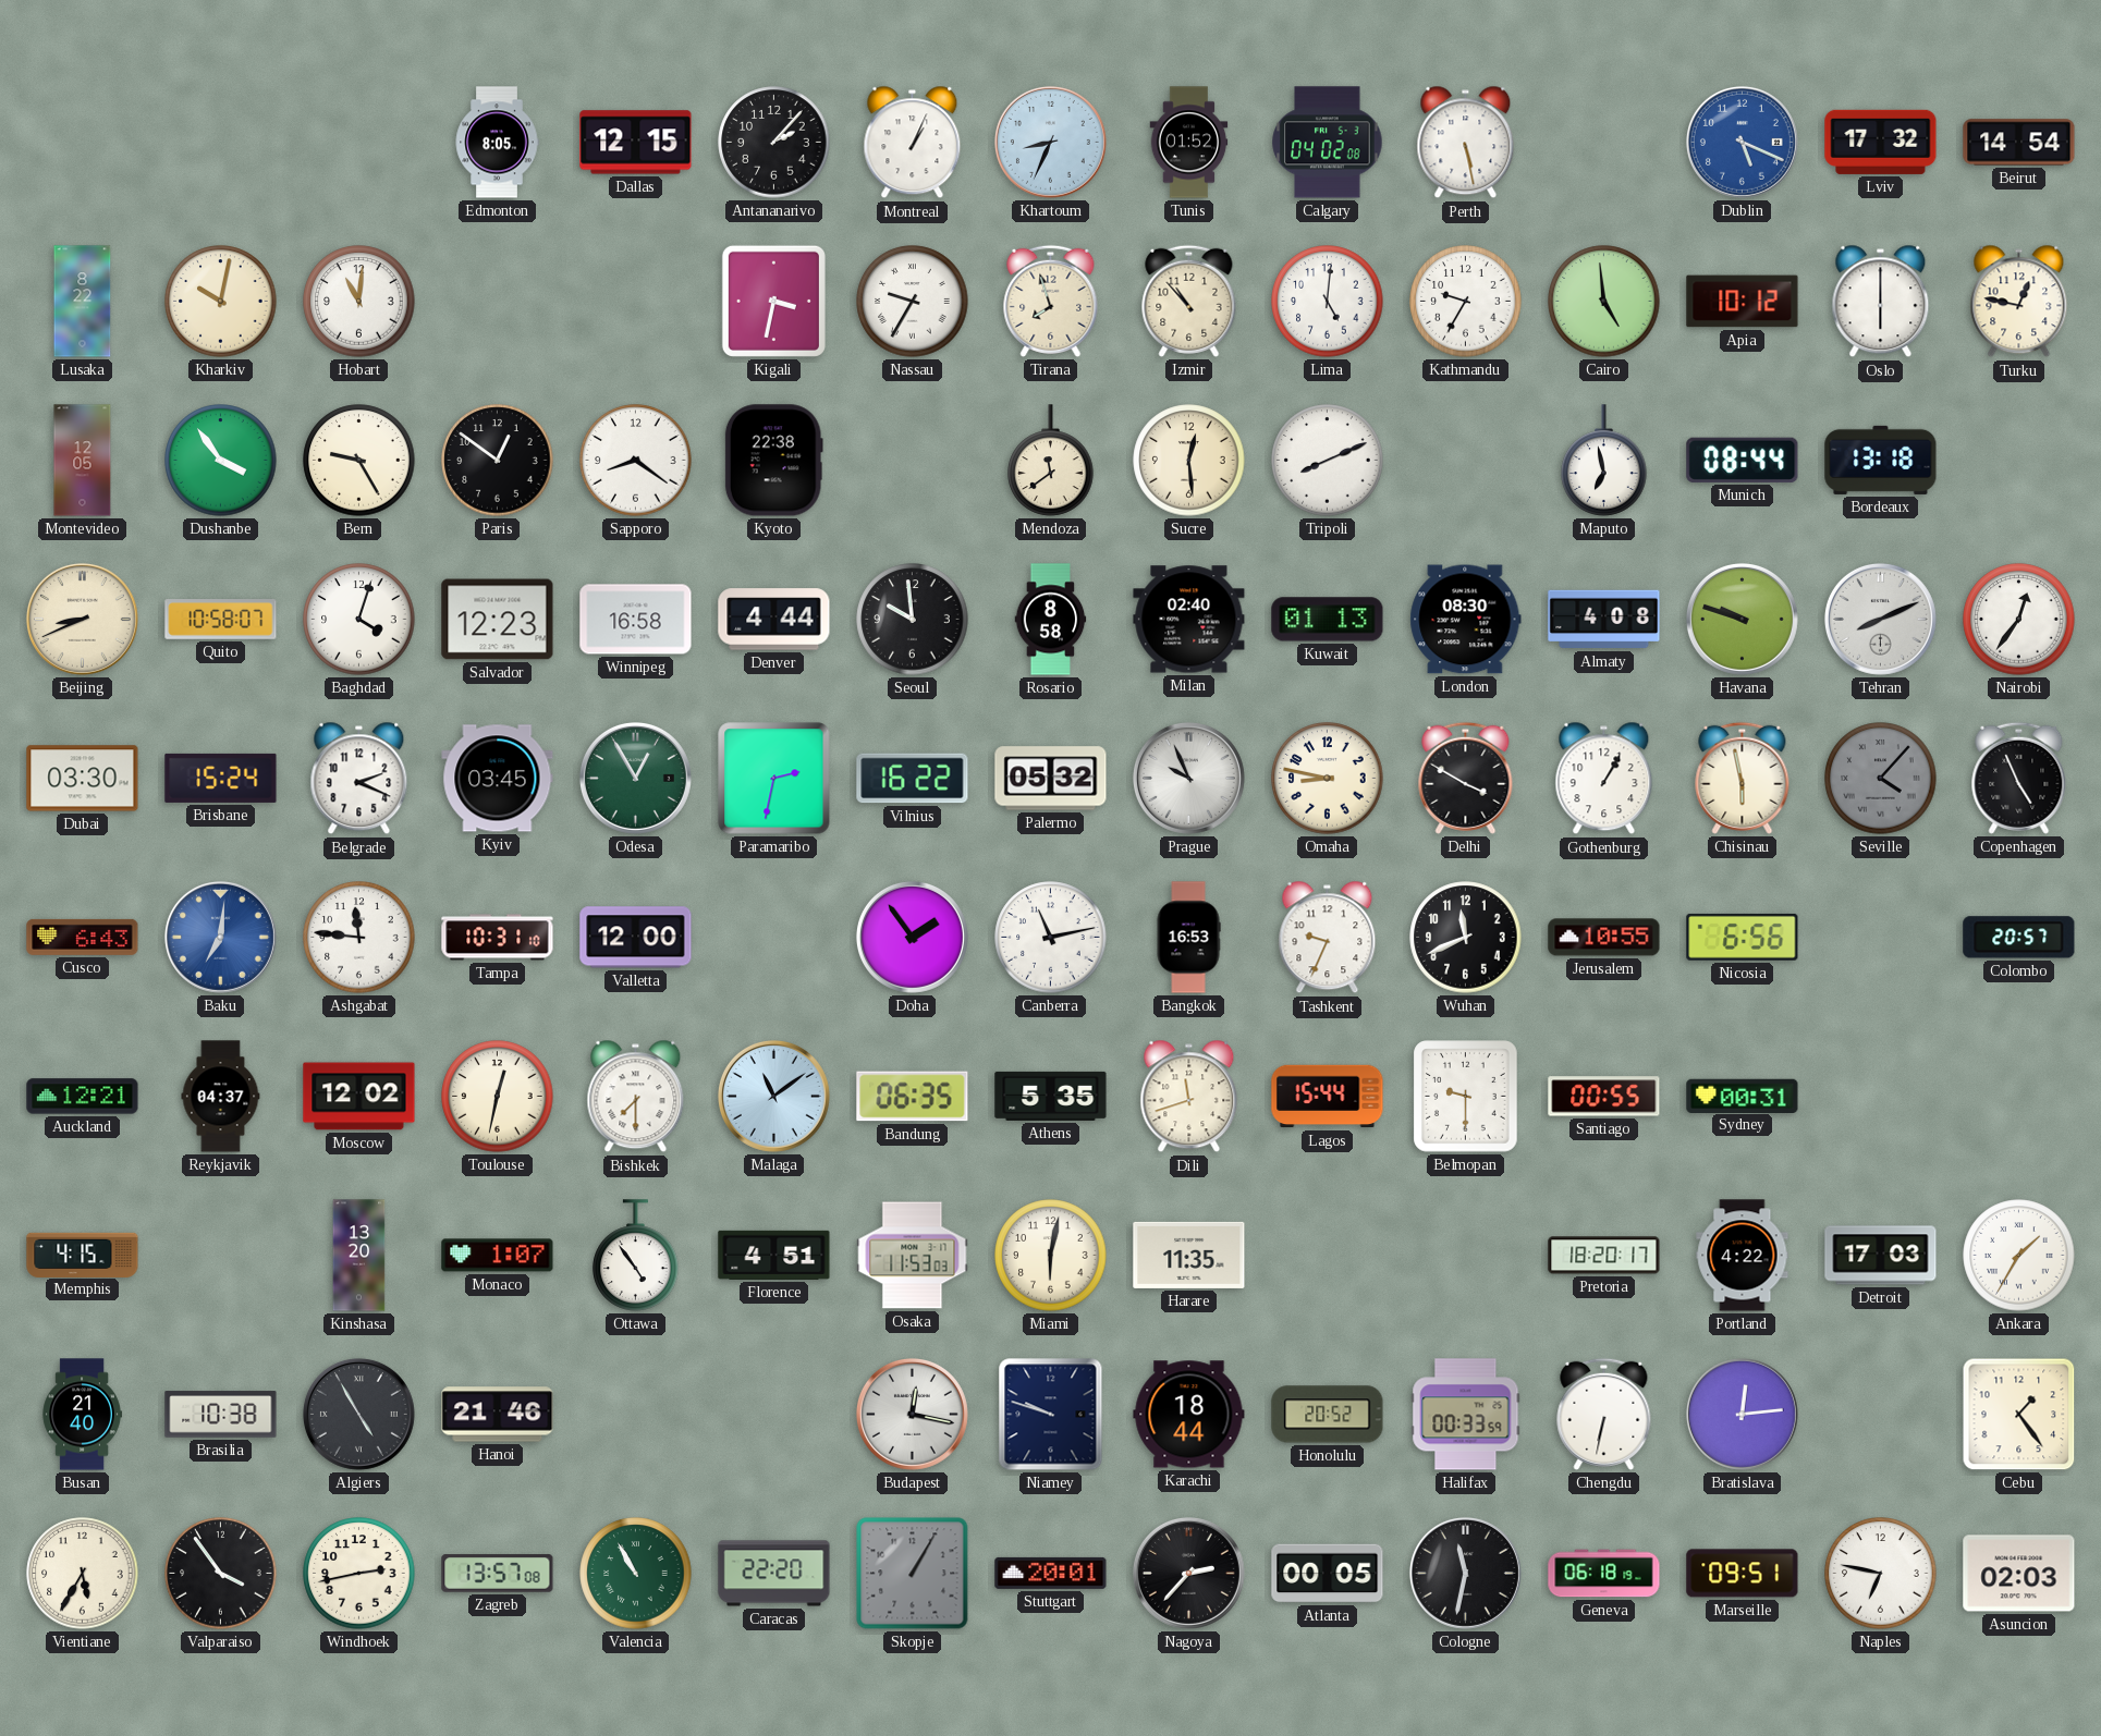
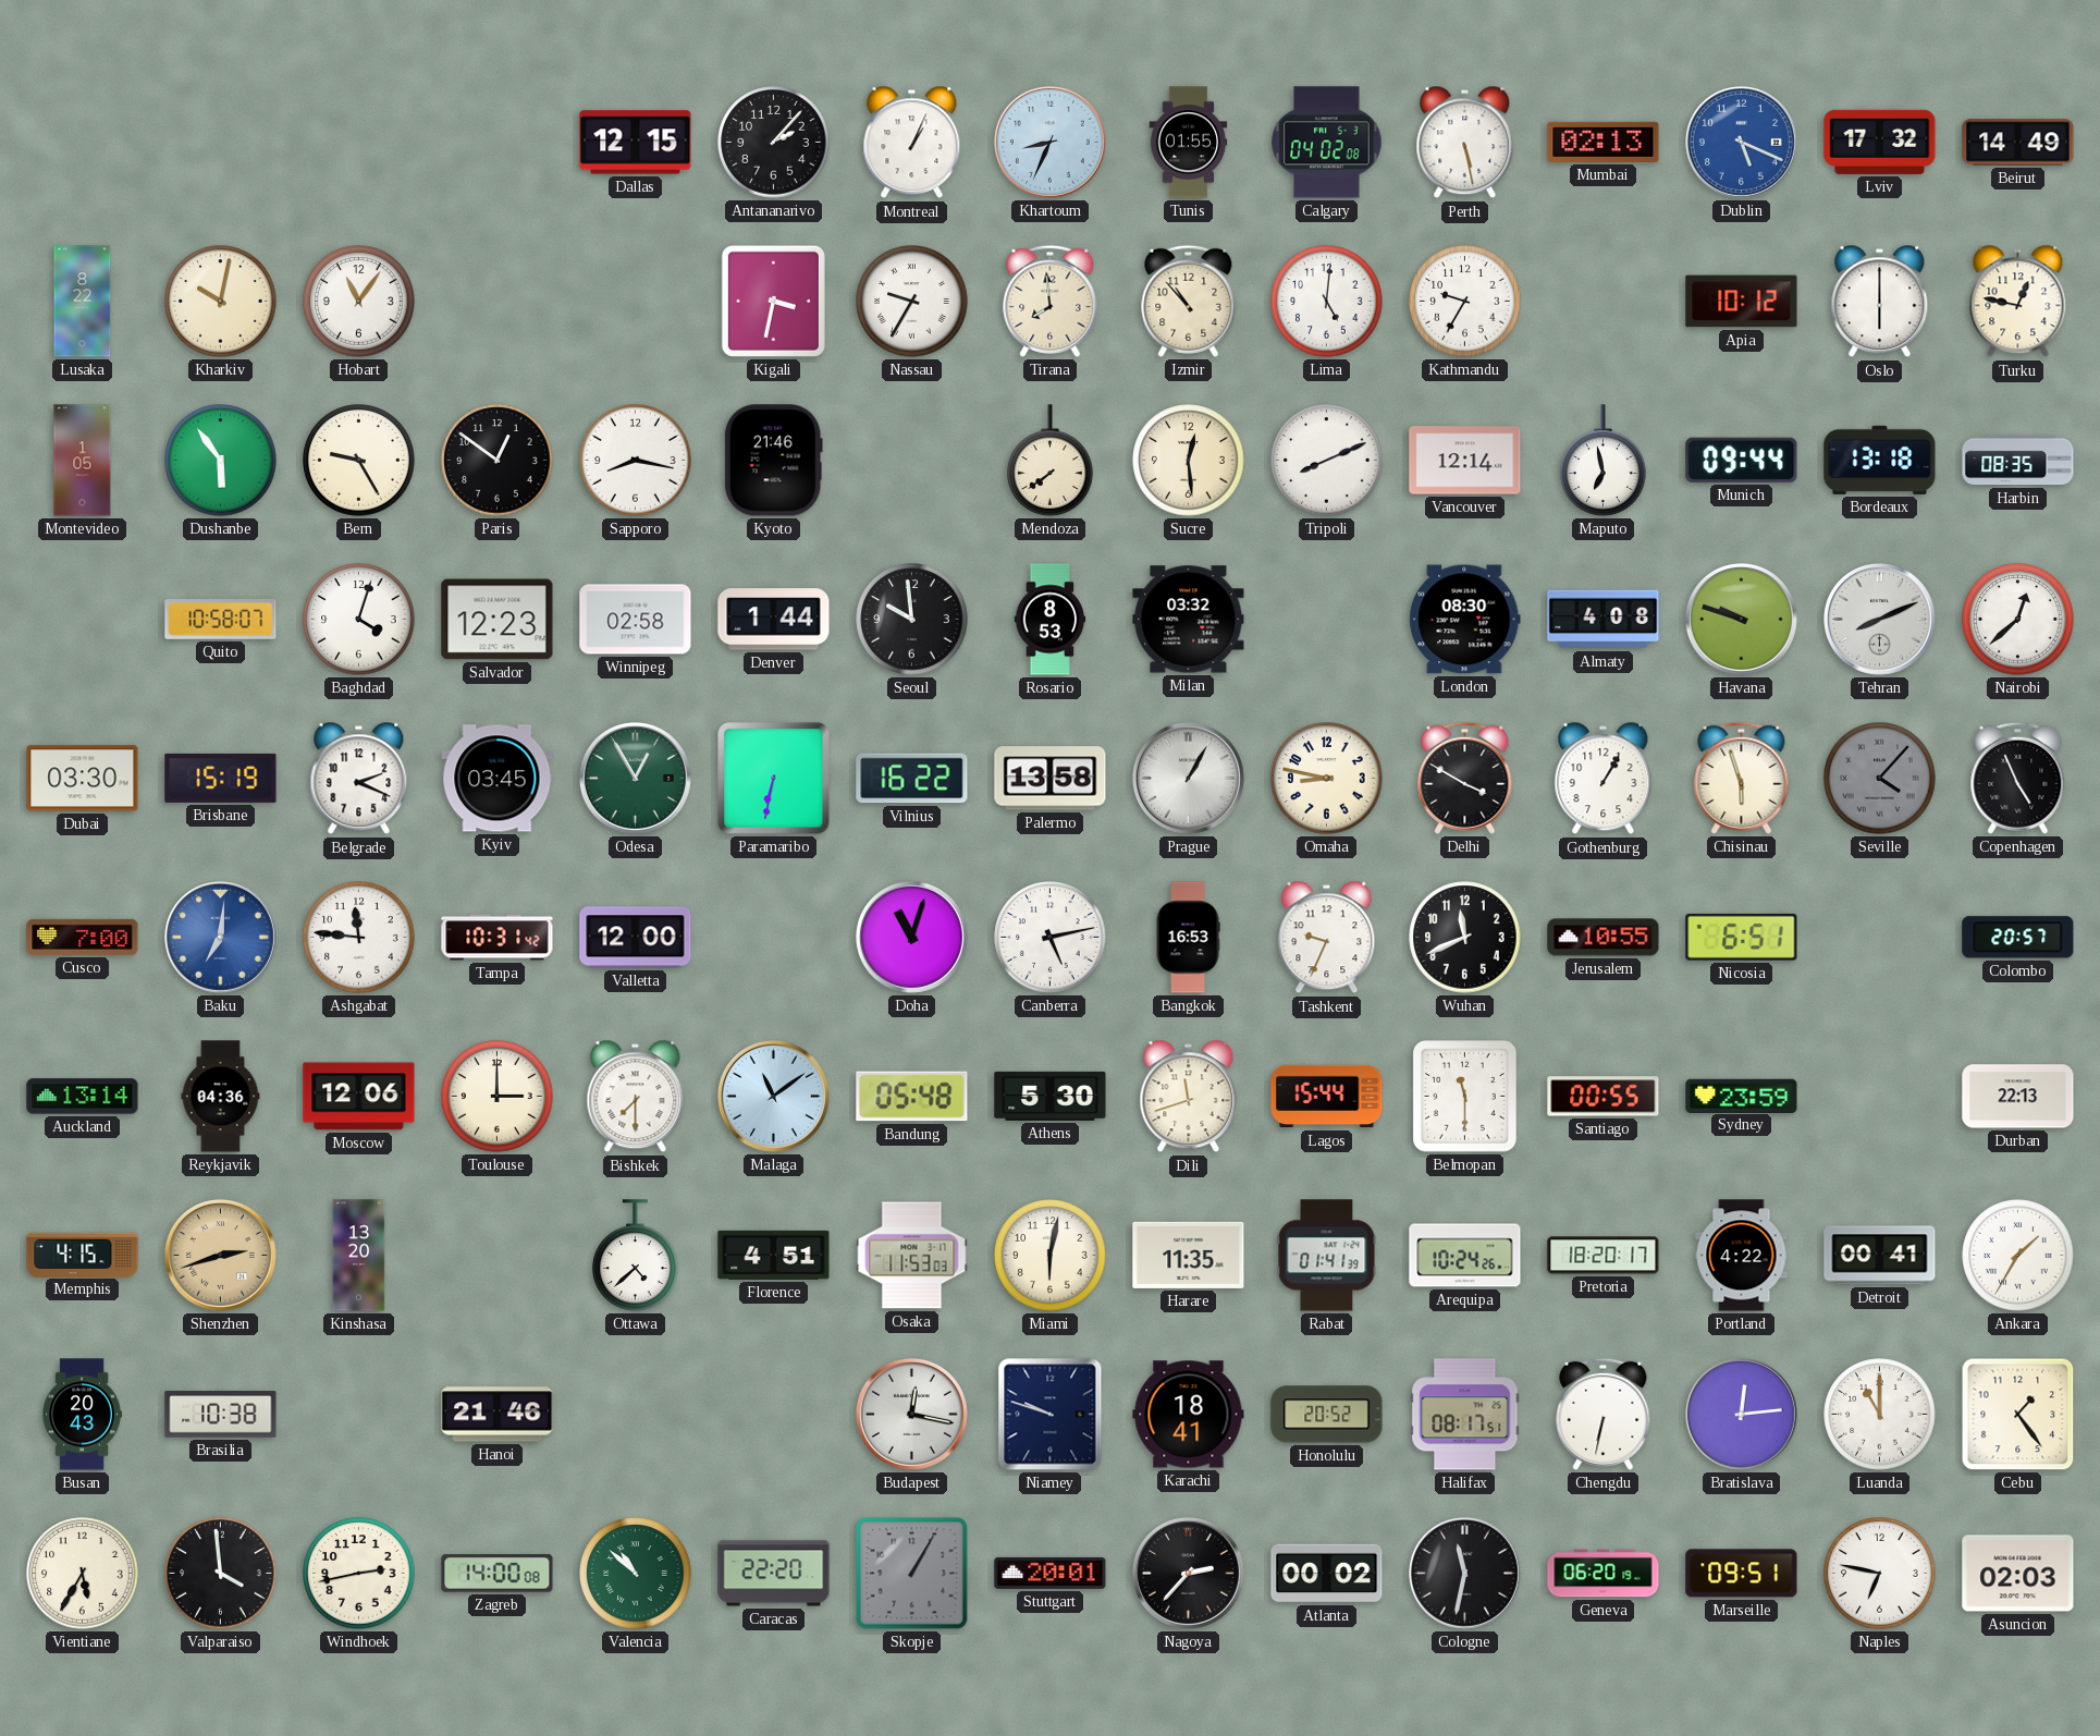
Edmonton: 8:05 -> none (497, 143)
Tunis: 01:52 -> 01:55 (1189, 143)
Mumbai: none -> 02:13 (1604, 142)
Beirut: 14:54 -> 14:49 (2018, 143)
Hobart: 11:01 -> 11:06 (359, 302)
Tirana: 7:57 -> 7:59 (1051, 301)
Cairo: 4:59 -> none (1604, 302)
Montevideo: 12:05 -> 1:05 (83, 461)
Dushanbe: 3:54 -> 5:54 (221, 461)
Sapporo: 8:21 -> 8:17 (636, 461)
Kyoto: 22:38 -> 21:46 (773, 461)
Mendoza: 11:39 -> 7:39 (1051, 461)
Vancouver: none -> 12:14 (1465, 461)
Munich: 08:44 -> 09:44 (1742, 460)
Harbin: none -> 08:35 (2018, 461)
Beijing: 8:41 -> none (82, 619)
Winnipeg: 16:58 -> 02:58 (636, 620)
Denver: 4:44 -> 1:44 (774, 620)
Rosario: 8:58 -> 8:53 (1051, 620)
Milan: 02:40 -> 03:32 (1189, 620)
Kuwait: 01:13 -> none (1328, 620)
Nairobi: 12:36 -> 12:38 (2018, 620)
Brisbane: 15:24 -> 15:19 (221, 778)
Paramaribo: 2:32 -> 6:32 (774, 779)
Palermo: 05:32 -> 13:58 (1051, 779)
Prague: 9:56 -> 1:05 (1188, 778)
Chisinau: 5:58 -> 5:57 (1742, 778)
Cusco: 6:43 -> 7:00 (83, 937)
Tampa: 10:31:10 -> 10:31:42 (498, 938)
Doha: 1:54 -> 11:03 (911, 937)
Canberra: 11:13 -> 5:13 (1051, 938)
Nicosia: 6:56 -> 6:51 (1742, 937)
Auckland: 12:21 -> 13:14 (83, 1097)
Reykjavik: 04:37 -> 04:36 (221, 1097)
Moscow: 12:02 -> 12:06 (359, 1097)
Toulouse: 12:32 -> 3:00 (498, 1097)
Bandung: 06:35 -> 05:48 (912, 1097)
Athens: 5:35 -> 5:30 (1051, 1096)
Belmopan: 9:30 -> 11:30 (1465, 1097)
Sydney: 00:31 -> 23:59 (1742, 1096)
Durban: none -> 22:13 (2018, 1097)
Shenzhen: none -> 2:42 (220, 1255)
Monaco: 1:07 -> none (498, 1256)
Ottawa: 4:54 -> 4:38 (636, 1256)
Rabat: none -> 01:41 (1327, 1256)
Arequipa: none -> 10:24 (1465, 1256)
Detroit: 17:03 -> 00:41 (1880, 1256)
Busan: 21:40 -> 20:43 (82, 1415)
Algiers: 4:55 -> none (358, 1414)
Karachi: 18:44 -> 18:41 (1189, 1415)
Halifax: 00:33 -> 08:17 (1465, 1415)
Luanda: none -> 11:00 (1880, 1415)
Valparaiso: 3:54 -> 3:59 (221, 1574)
Zagreb: 13:57 -> 14:00 (498, 1574)
Valencia: 10:55 -> 10:52 (636, 1574)
Atlanta: 00:05 -> 00:02 (1327, 1574)
Geneva: 06:18 -> 06:20 (1604, 1574)
